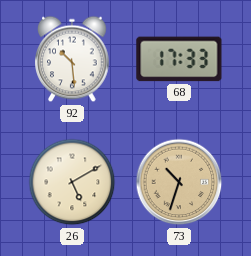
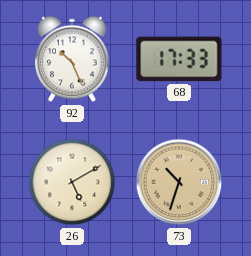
92: 10:29 -> 10:26 (72, 59)
